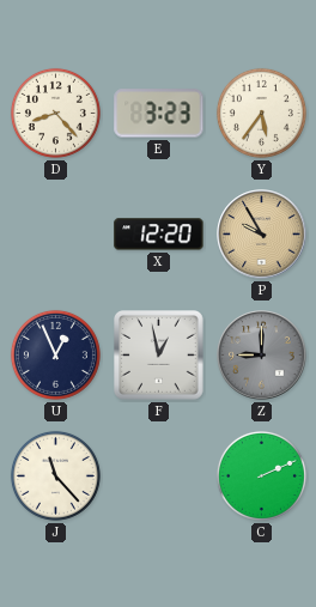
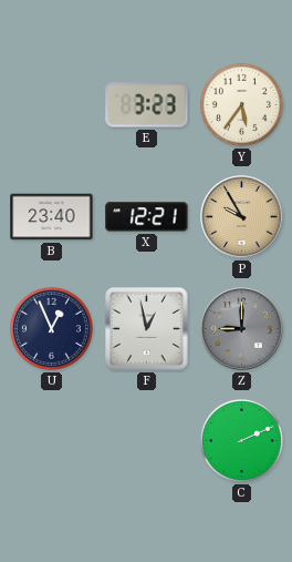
D: 8:23 -> none (55, 113)
B: none -> 23:40 (52, 217)
X: 12:20 -> 12:21 (147, 217)
J: 11:23 -> none (55, 475)
